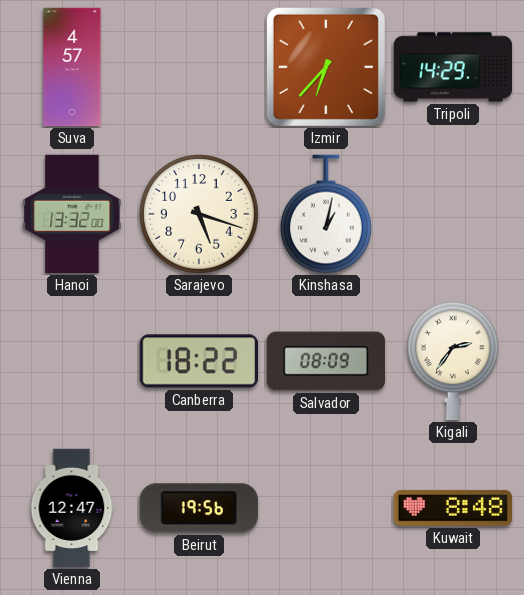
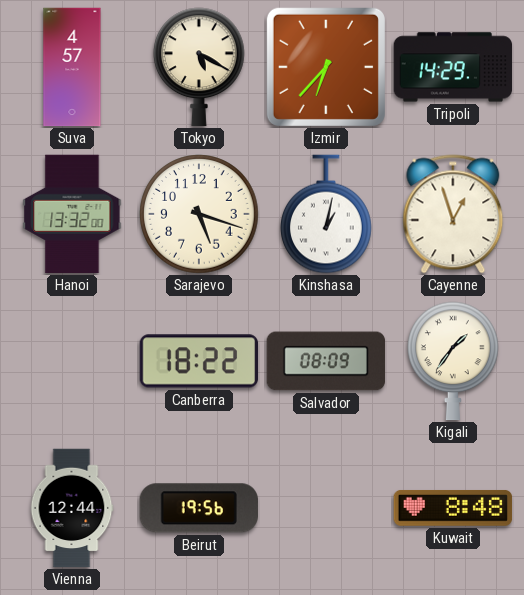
Tokyo: none -> 5:20 (200, 67)
Cayenne: none -> 12:57 (453, 214)
Kigali: 2:36 -> 1:36 (454, 361)
Vienna: 12:47 -> 12:44 (72, 508)
